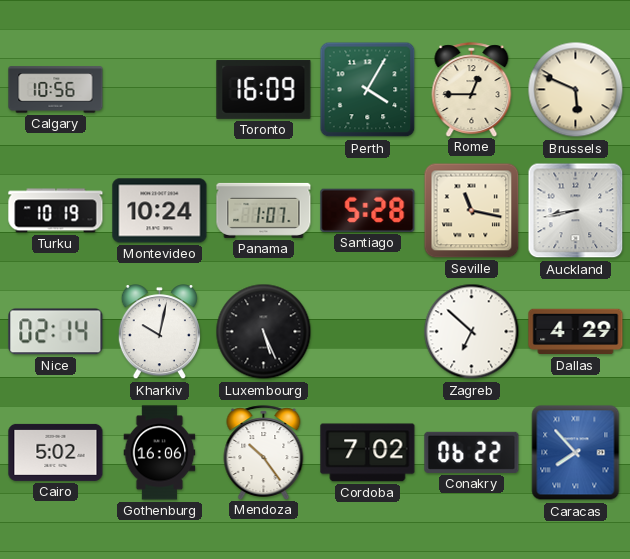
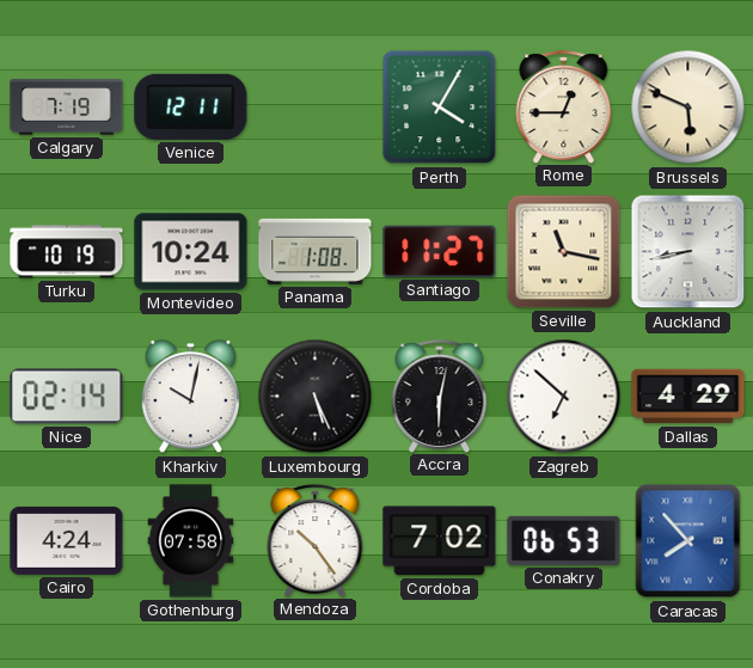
Calgary: 10:56 -> 7:19 (67, 108)
Venice: none -> 12:11 (191, 106)
Toronto: 16:09 -> none (264, 89)
Panama: 1:07 -> 1:08 (316, 251)
Santiago: 5:28 -> 11:27 (440, 251)
Accra: none -> 6:02 (440, 396)
Cairo: 5:02 -> 4:24 (67, 540)
Gothenburg: 16:06 -> 07:58 (191, 541)
Conakry: 06:22 -> 06:53 (564, 540)
